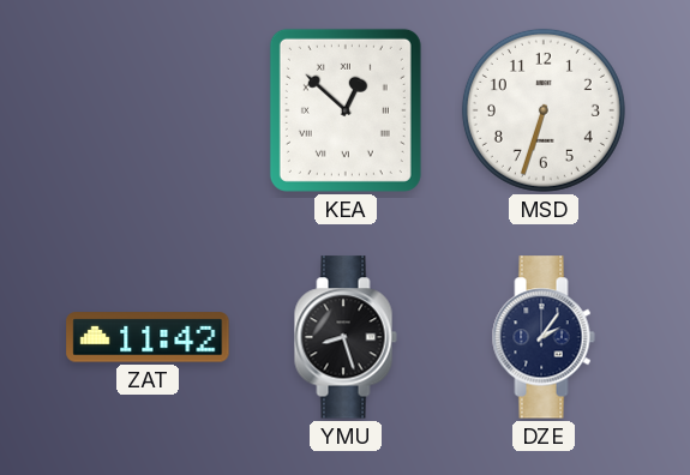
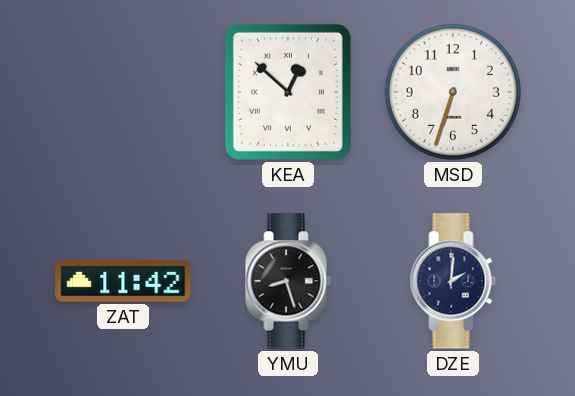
DZE: 2:06 -> 2:01 (453, 281)
